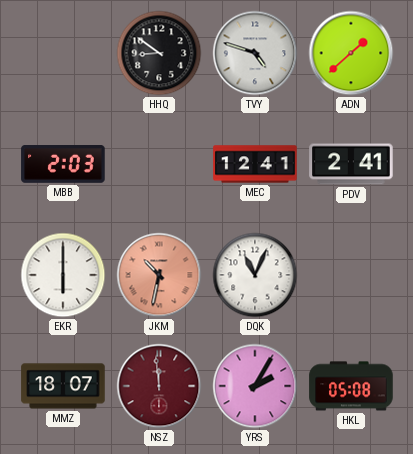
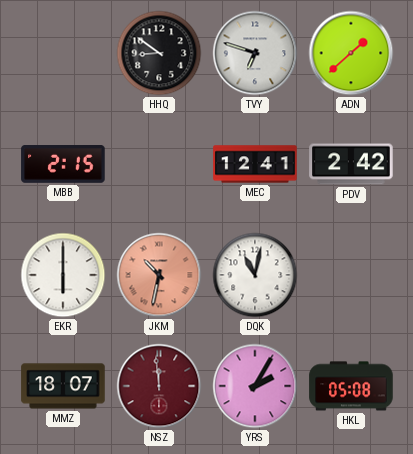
TVY: 4:48 -> 6:48 (255, 53)
MBB: 2:03 -> 2:15 (63, 165)
PDV: 2:41 -> 2:42 (351, 164)
DQK: 11:04 -> 11:02 (255, 275)
